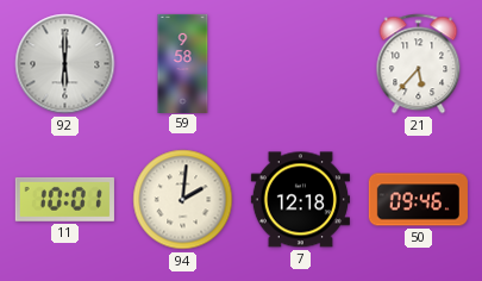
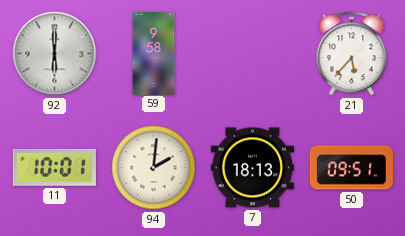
7: 12:18 -> 18:13 (252, 168)
50: 09:46 -> 09:51 (351, 168)
